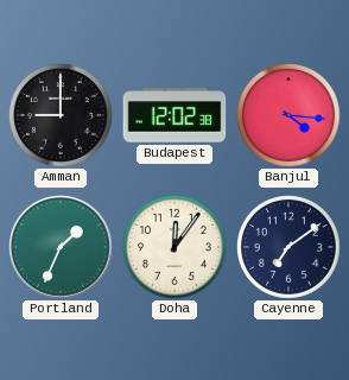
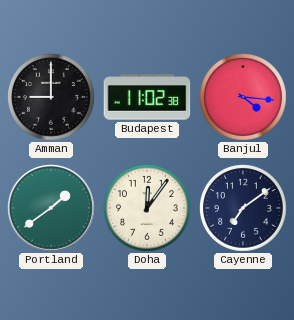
Budapest: 12:02 -> 11:02 (147, 97)
Portland: 1:34 -> 1:39 (51, 208)
